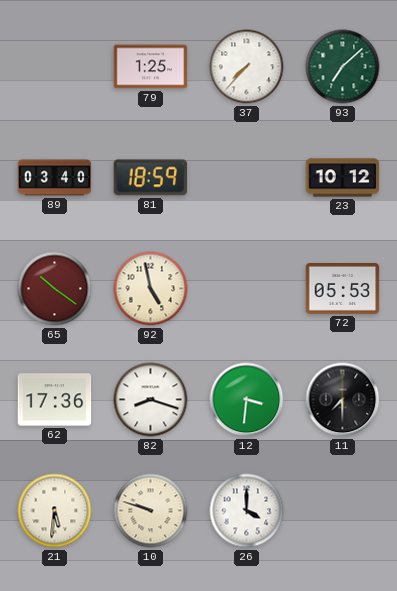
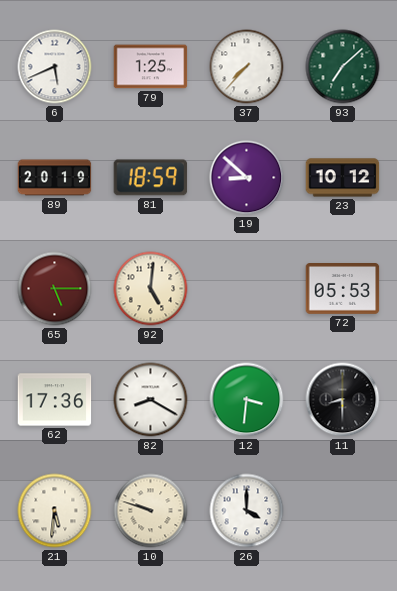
6: none -> 5:41 (55, 67)
89: 03:40 -> 20:19 (55, 178)
19: none -> 8:52 (247, 178)
65: 10:21 -> 5:15 (55, 289)
92: 4:58 -> 5:01 (151, 289)
82: 8:18 -> 8:20 (151, 400)
11: 7:30 -> 8:30 (343, 400)
